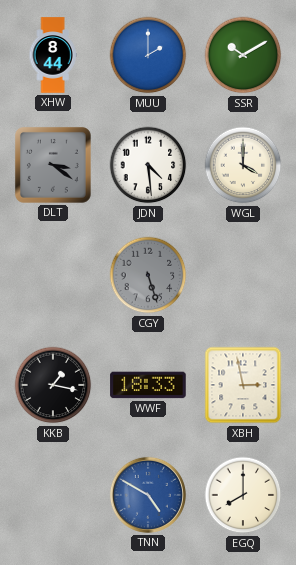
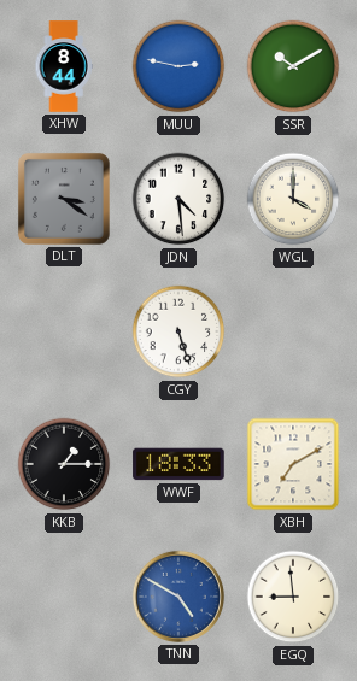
MUU: 2:00 -> 2:47 (178, 66)
CGY dial: grey -> white (178, 331)
KKB: 1:17 -> 1:15 (64, 464)
XBH: 2:58 -> 7:10 (293, 464)
EGQ: 8:00 -> 8:59 (293, 597)
